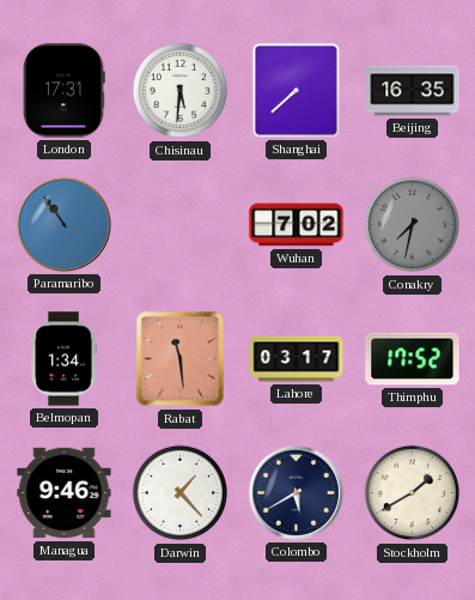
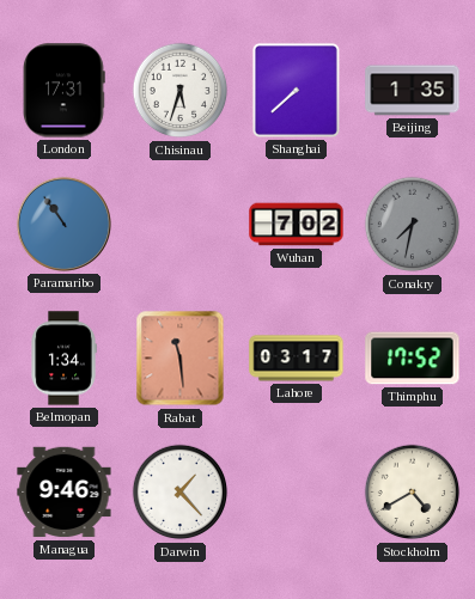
Chisinau: 5:31 -> 5:33 (181, 91)
Beijing: 16:35 -> 1:35 (413, 91)
Colombo: 5:40 -> none (296, 492)
Stockholm: 1:40 -> 4:40 (413, 493)
